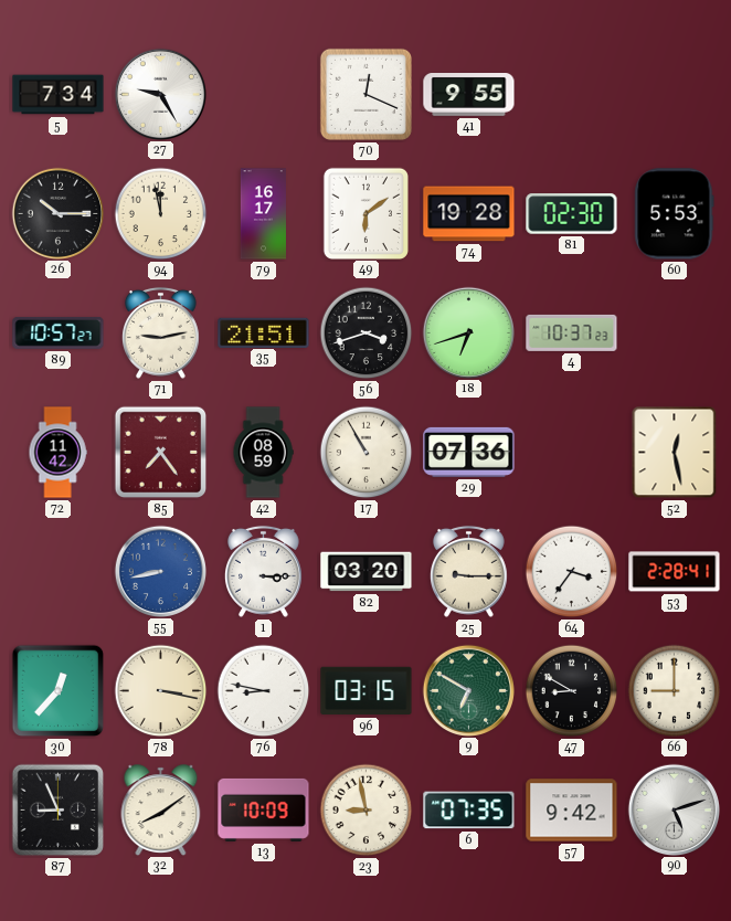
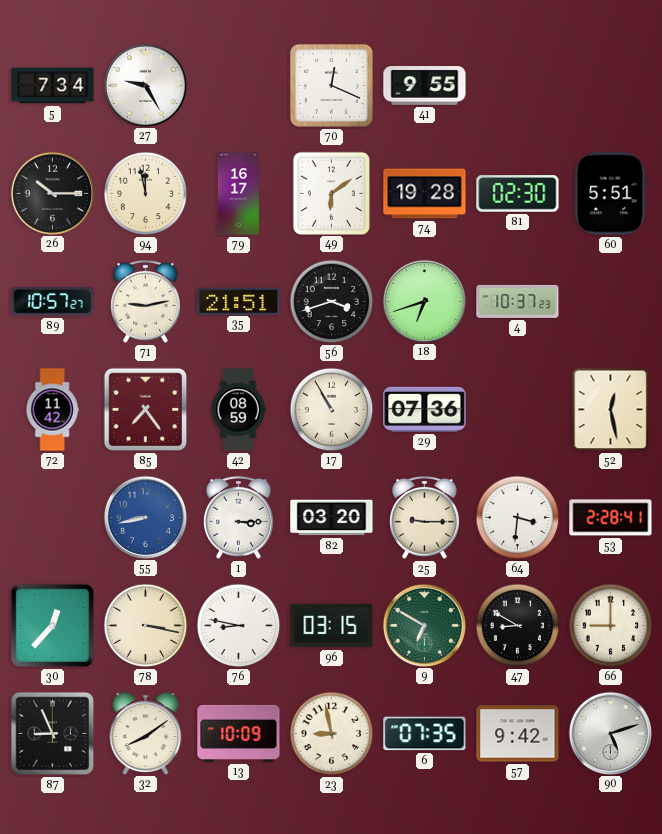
60: 5:53 -> 5:51 (611, 194)
64: 3:36 -> 3:31 (518, 518)
